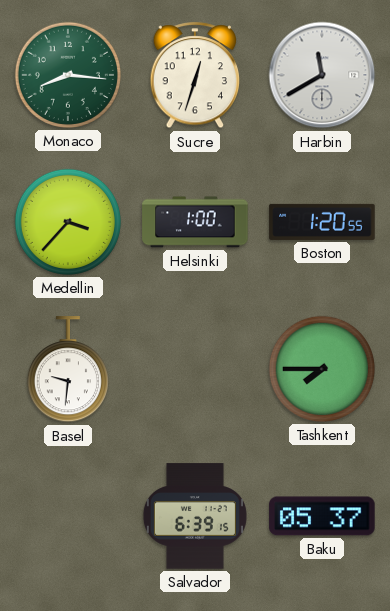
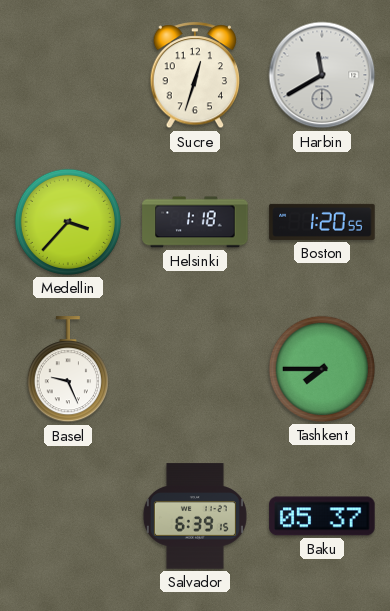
Monaco: 8:16 -> none (68, 75)
Helsinki: 1:00 -> 1:18 (195, 222)
Basel: 9:31 -> 9:26 (68, 370)
